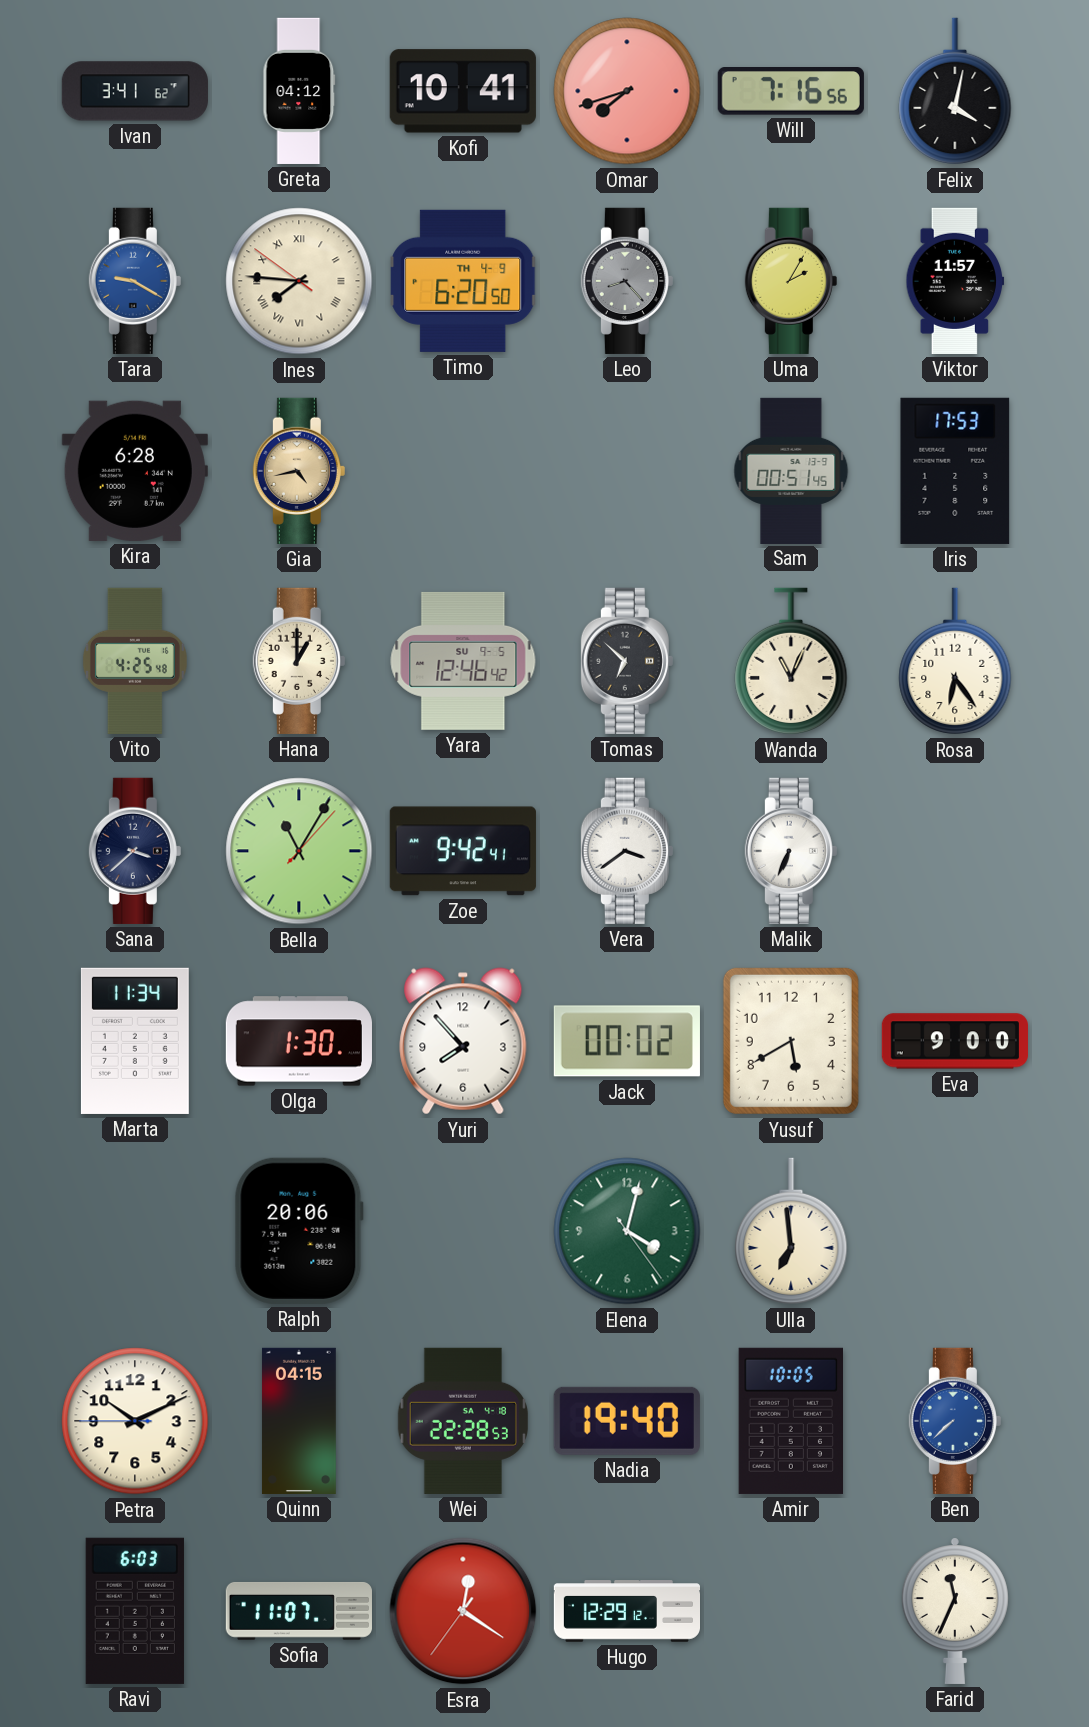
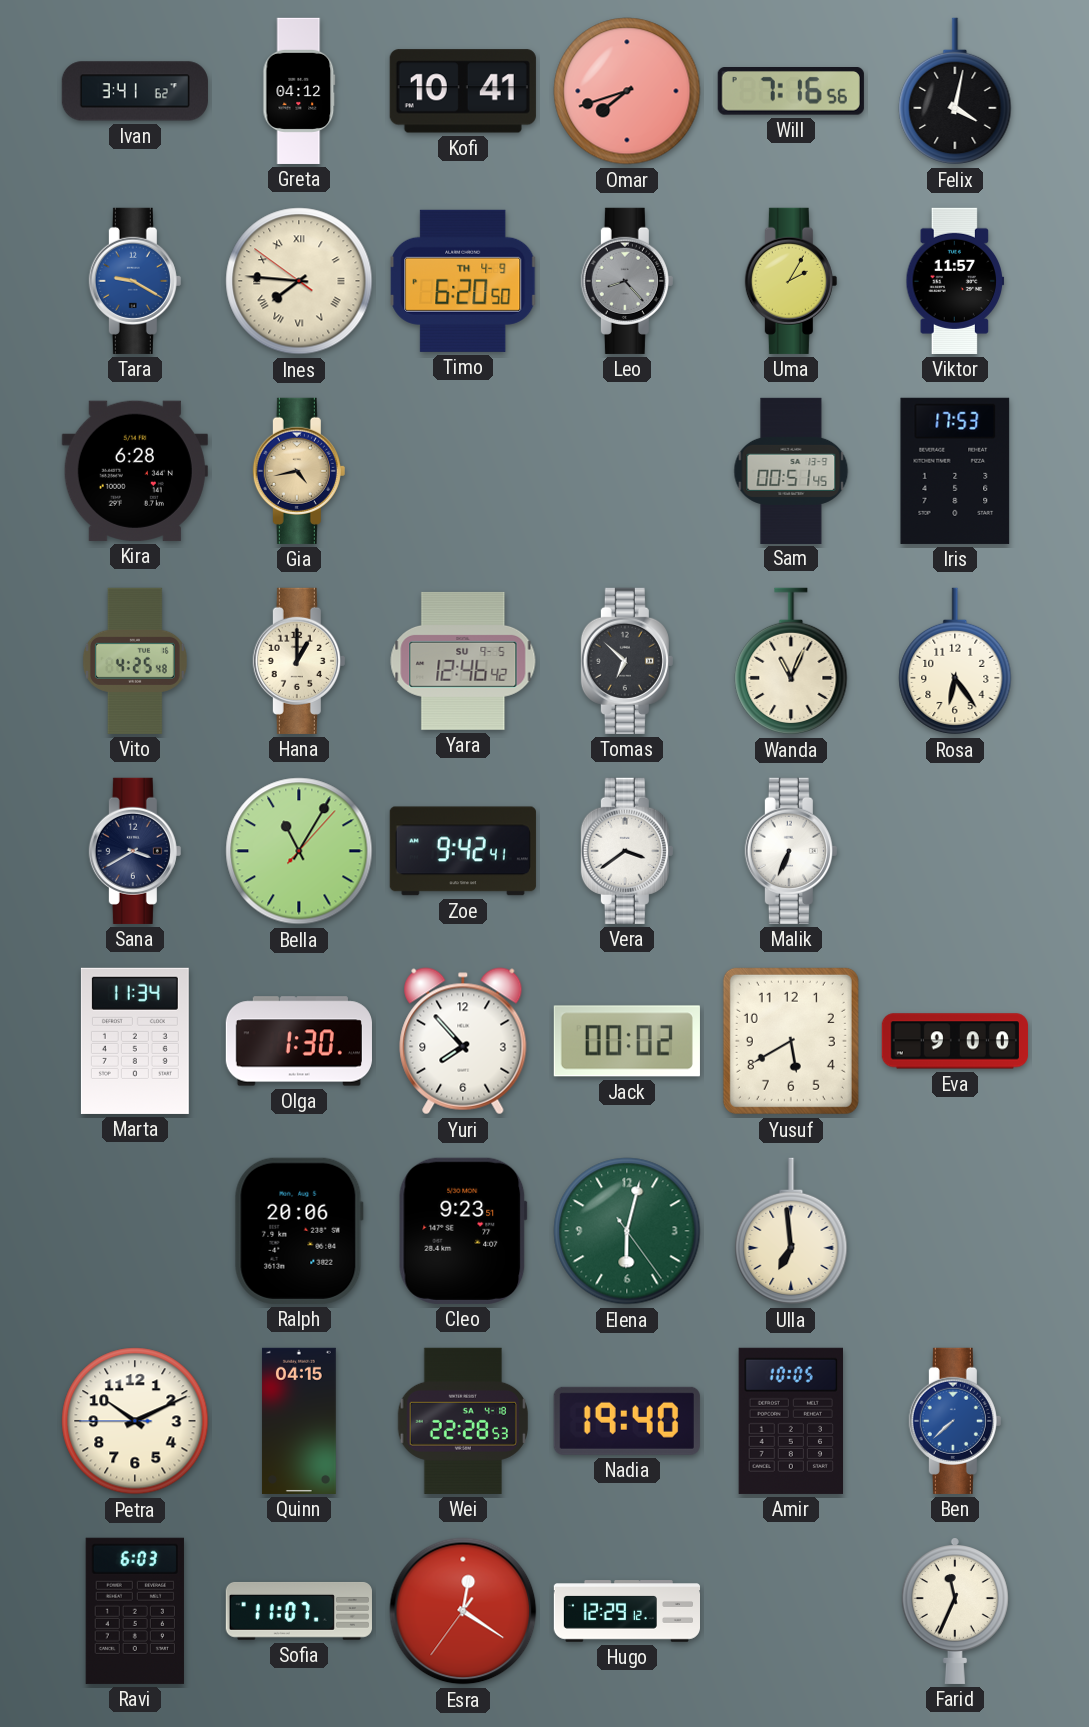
Sana: 3:38 -> 3:40 (135, 851)
Cleo: none -> 9:23 (463, 1231)
Elena: 4:02 -> 6:02 (627, 1231)
